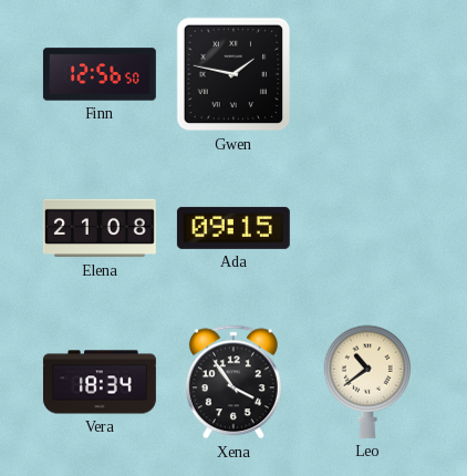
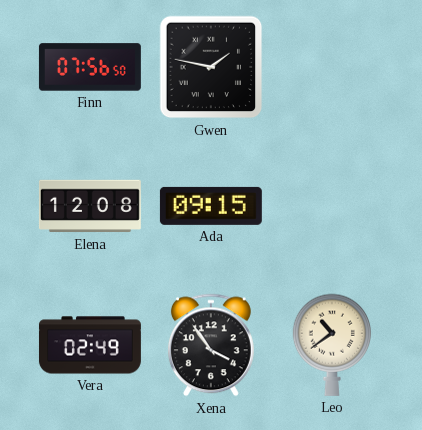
Finn: 12:56 -> 07:56 (90, 67)
Elena: 21:08 -> 12:08 (90, 206)
Vera: 18:34 -> 02:49 (90, 345)
